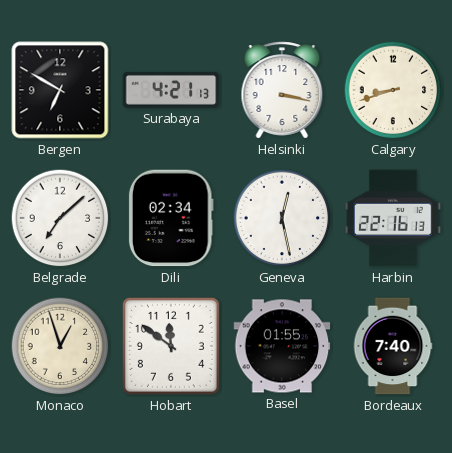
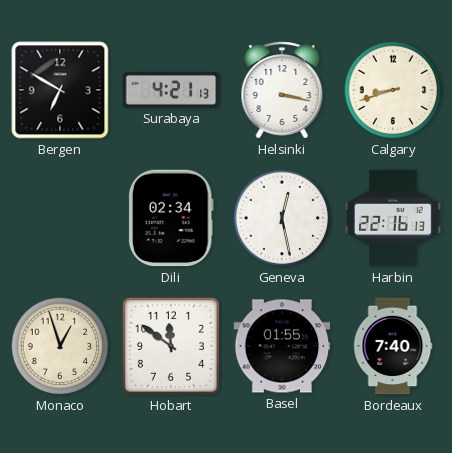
Belgrade: 7:08 -> none (60, 218)
